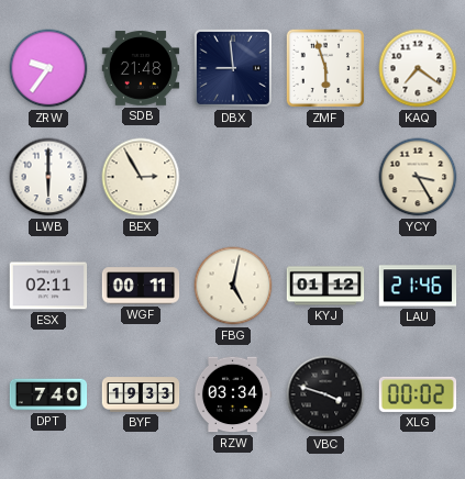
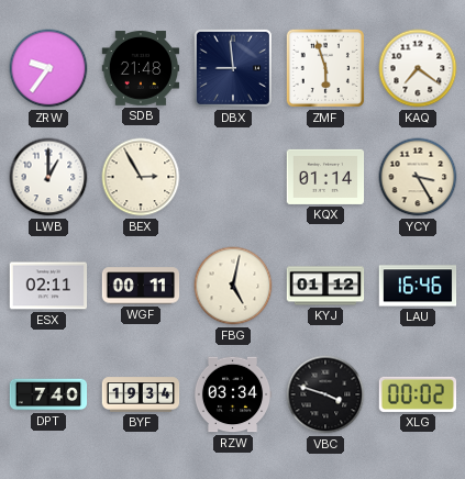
LWB: 6:00 -> 1:00 (48, 177)
KQX: none -> 01:14 (325, 177)
LAU: 21:46 -> 16:46 (418, 286)
BYF: 19:33 -> 19:34 (141, 394)
